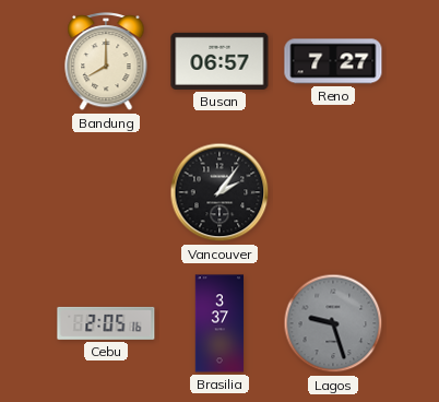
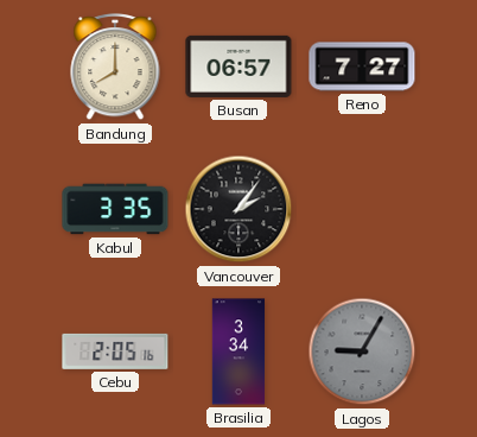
Kabul: none -> 3:35 (115, 209)
Brasilia: 3:37 -> 3:34 (238, 351)
Lagos: 9:27 -> 9:05 (362, 351)
